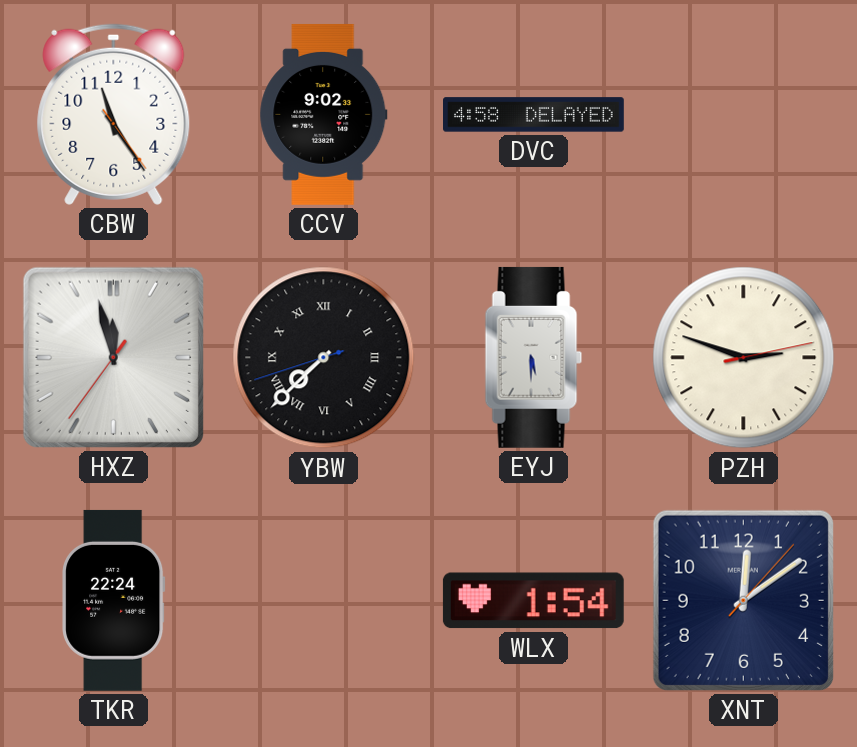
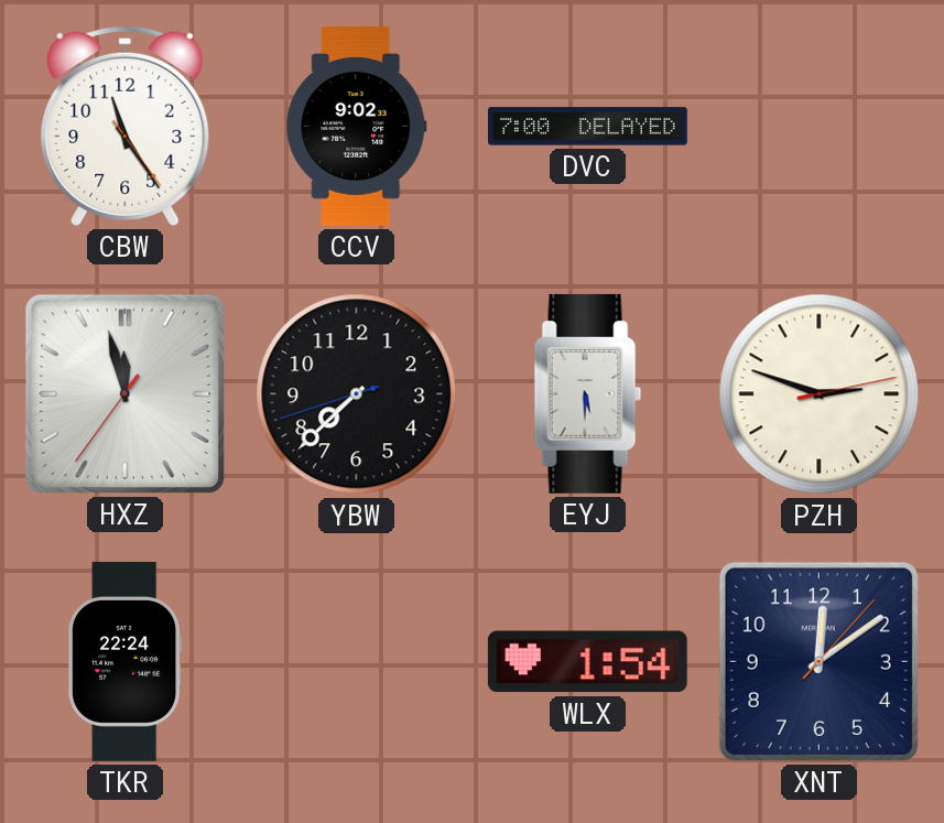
DVC: 4:58 -> 7:00 (588, 127)
YBW numerals: Roman -> Arabic (357, 394)
